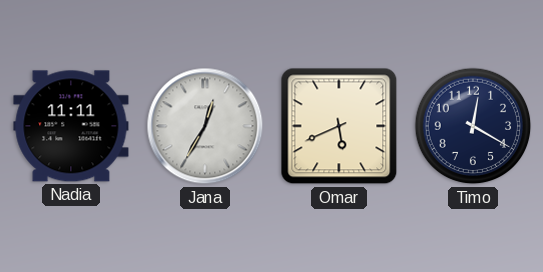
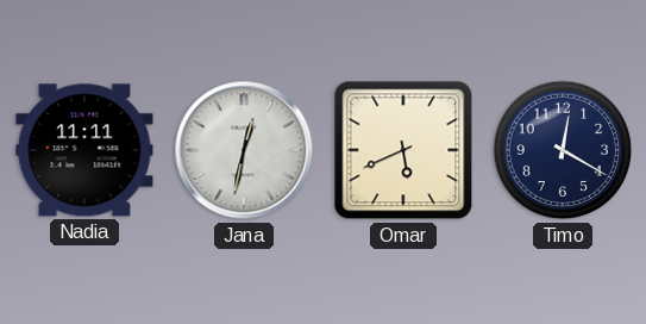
Jana: 12:35 -> 12:32 (244, 150)
